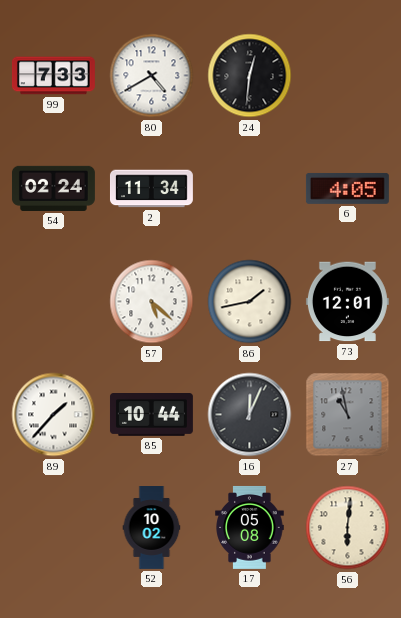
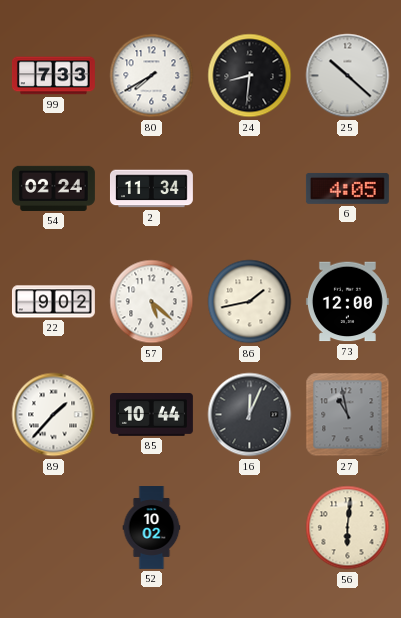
80: 4:40 -> 7:40 (152, 76)
24: 12:31 -> 8:31 (250, 76)
25: none -> 10:22 (348, 76)
22: none -> 9:02 (53, 302)
73: 12:01 -> 12:00 (347, 302)
17: 05:08 -> none (250, 527)
